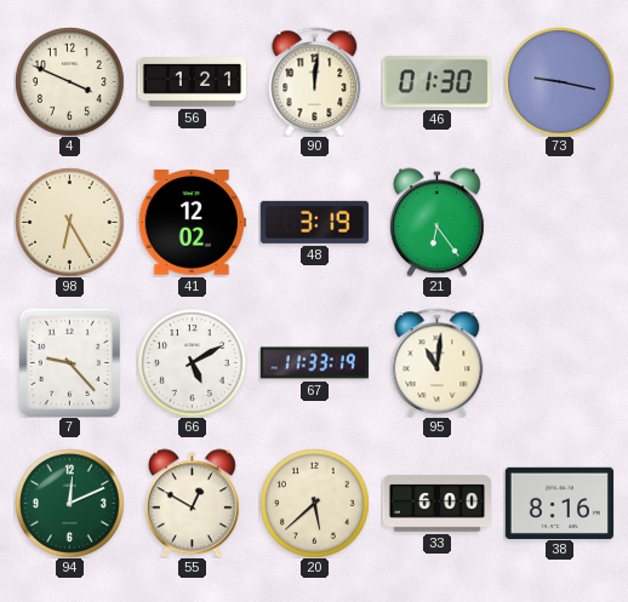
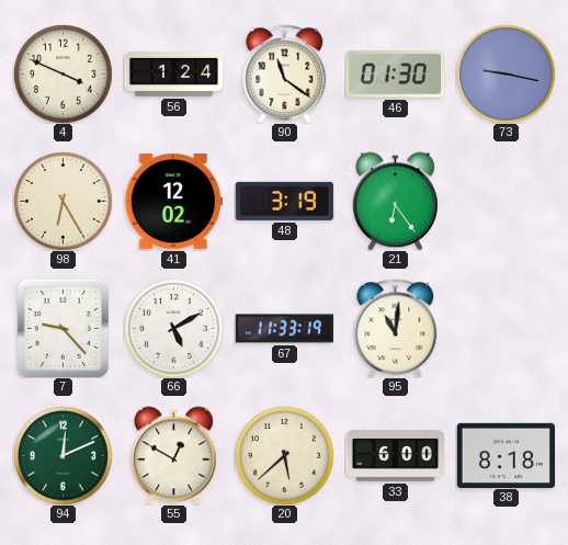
56: 1:21 -> 1:24 (173, 75)
90: 12:01 -> 11:21 (285, 73)
38: 8:16 -> 8:18 (505, 455)
